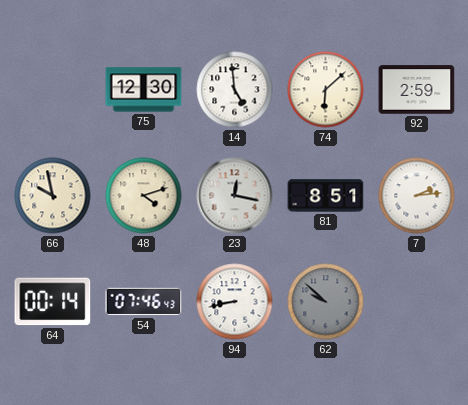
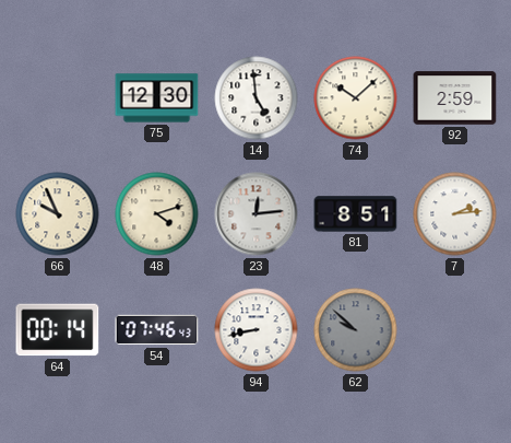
74: 6:08 -> 10:08 (356, 98)
66: 9:58 -> 9:56 (58, 214)
23: 12:17 -> 12:14 (257, 214)
